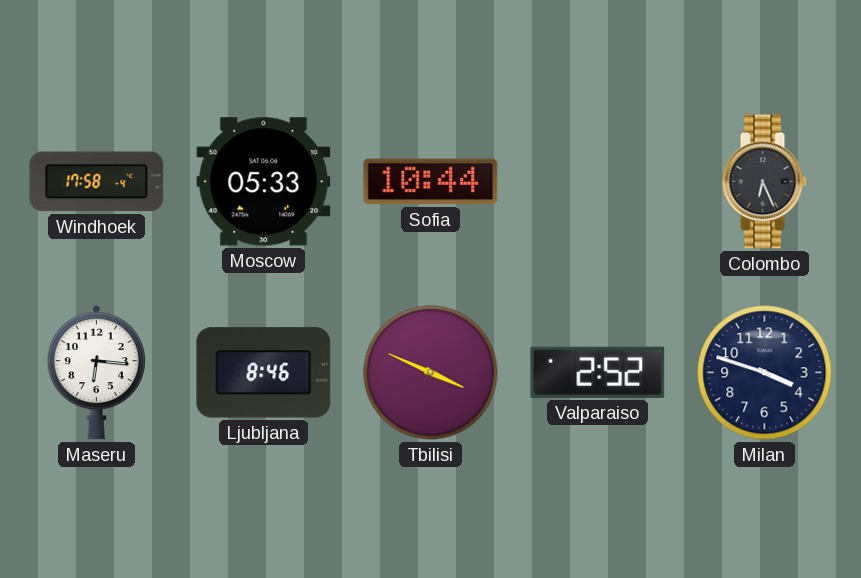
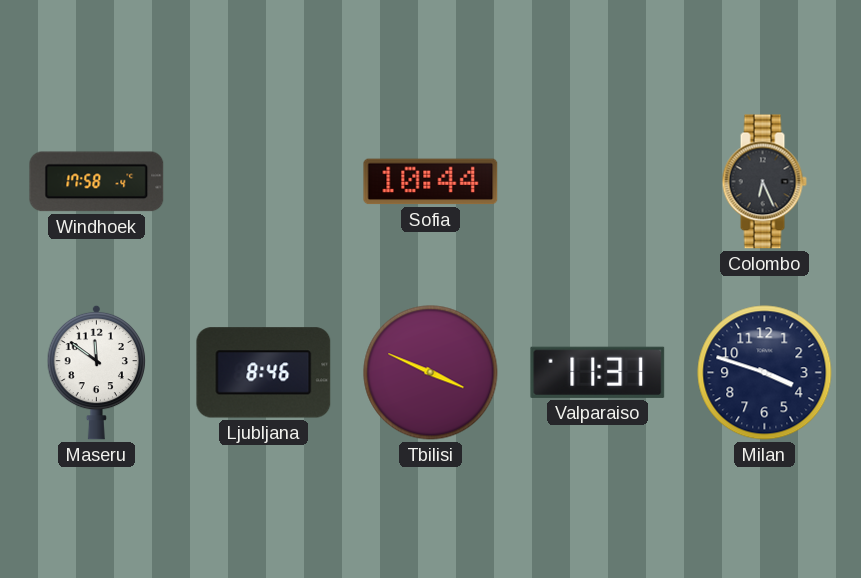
Moscow: 05:33 -> none (264, 182)
Maseru: 6:16 -> 11:51 (96, 372)
Valparaiso: 2:52 -> 11:31 (598, 372)
